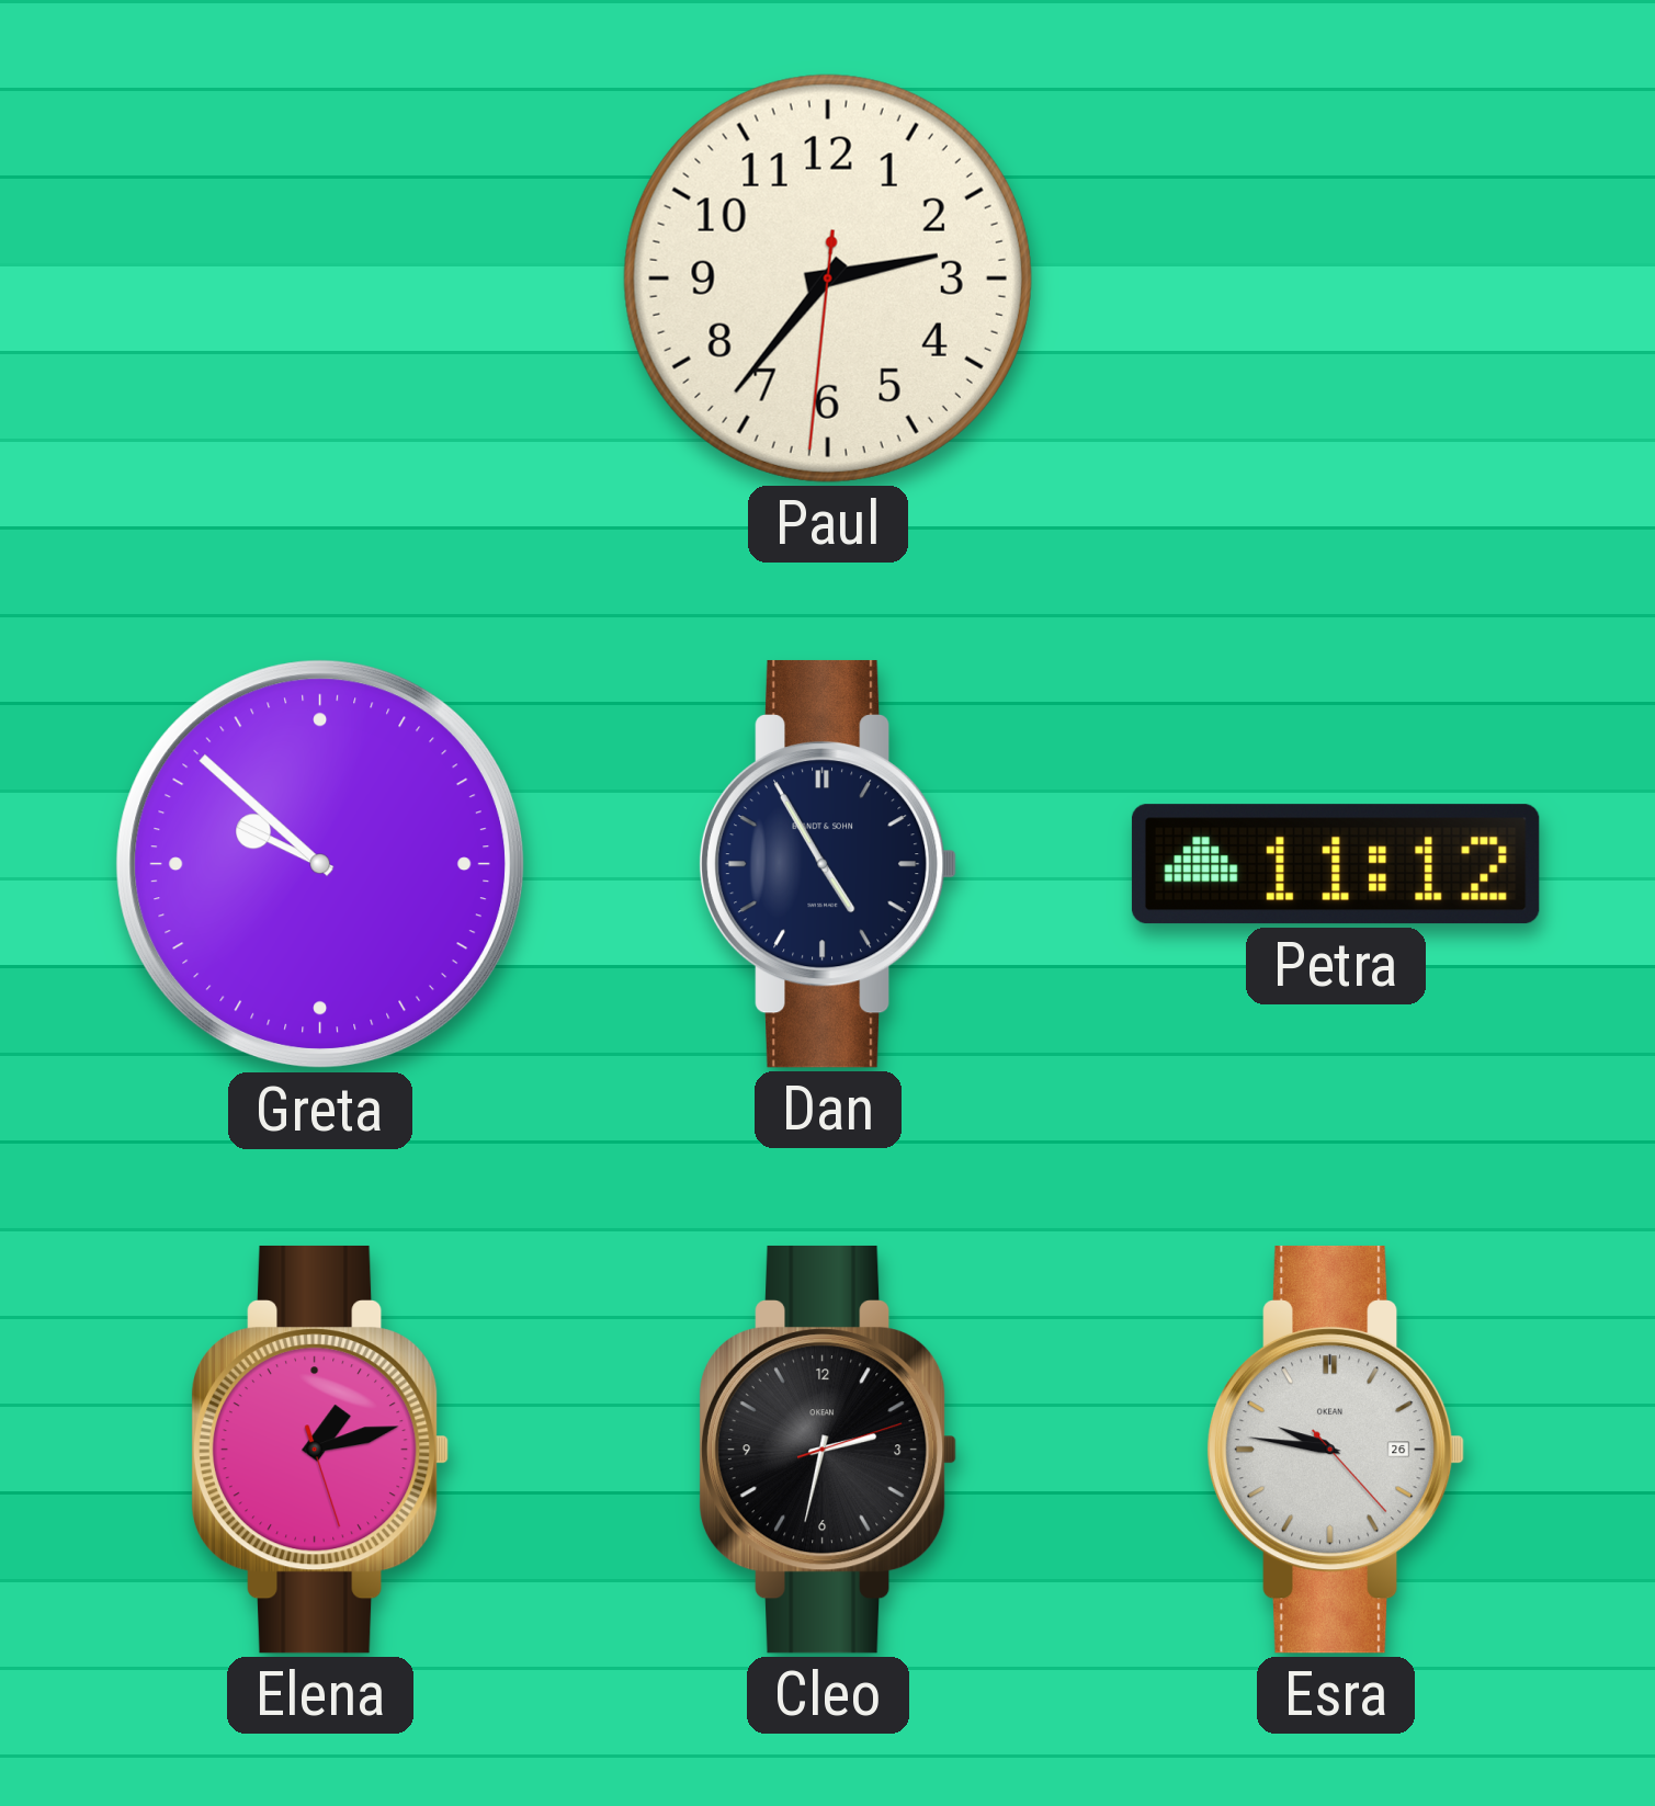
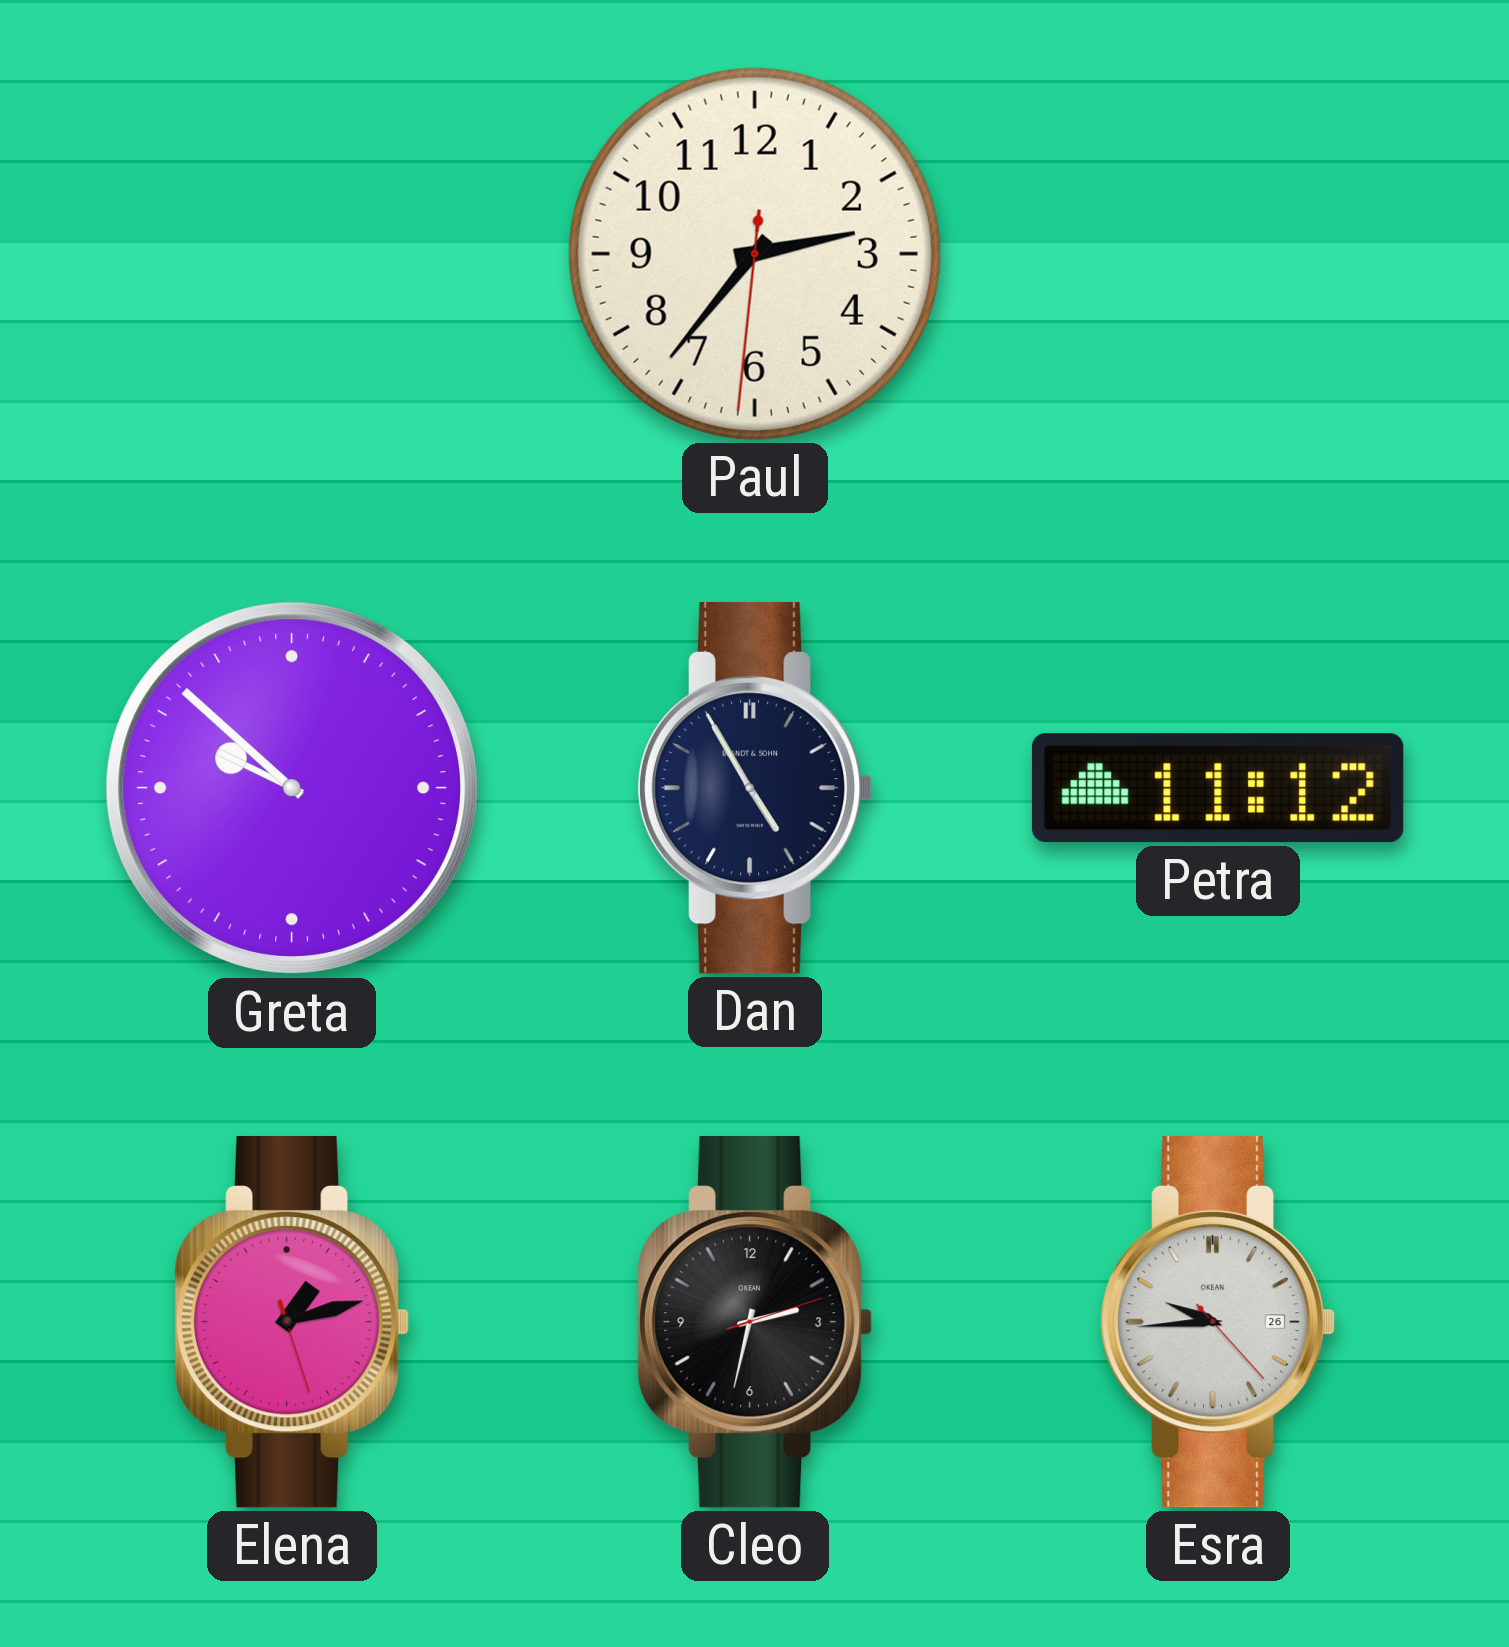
Esra: 9:46 -> 9:44 (1218, 1322)
